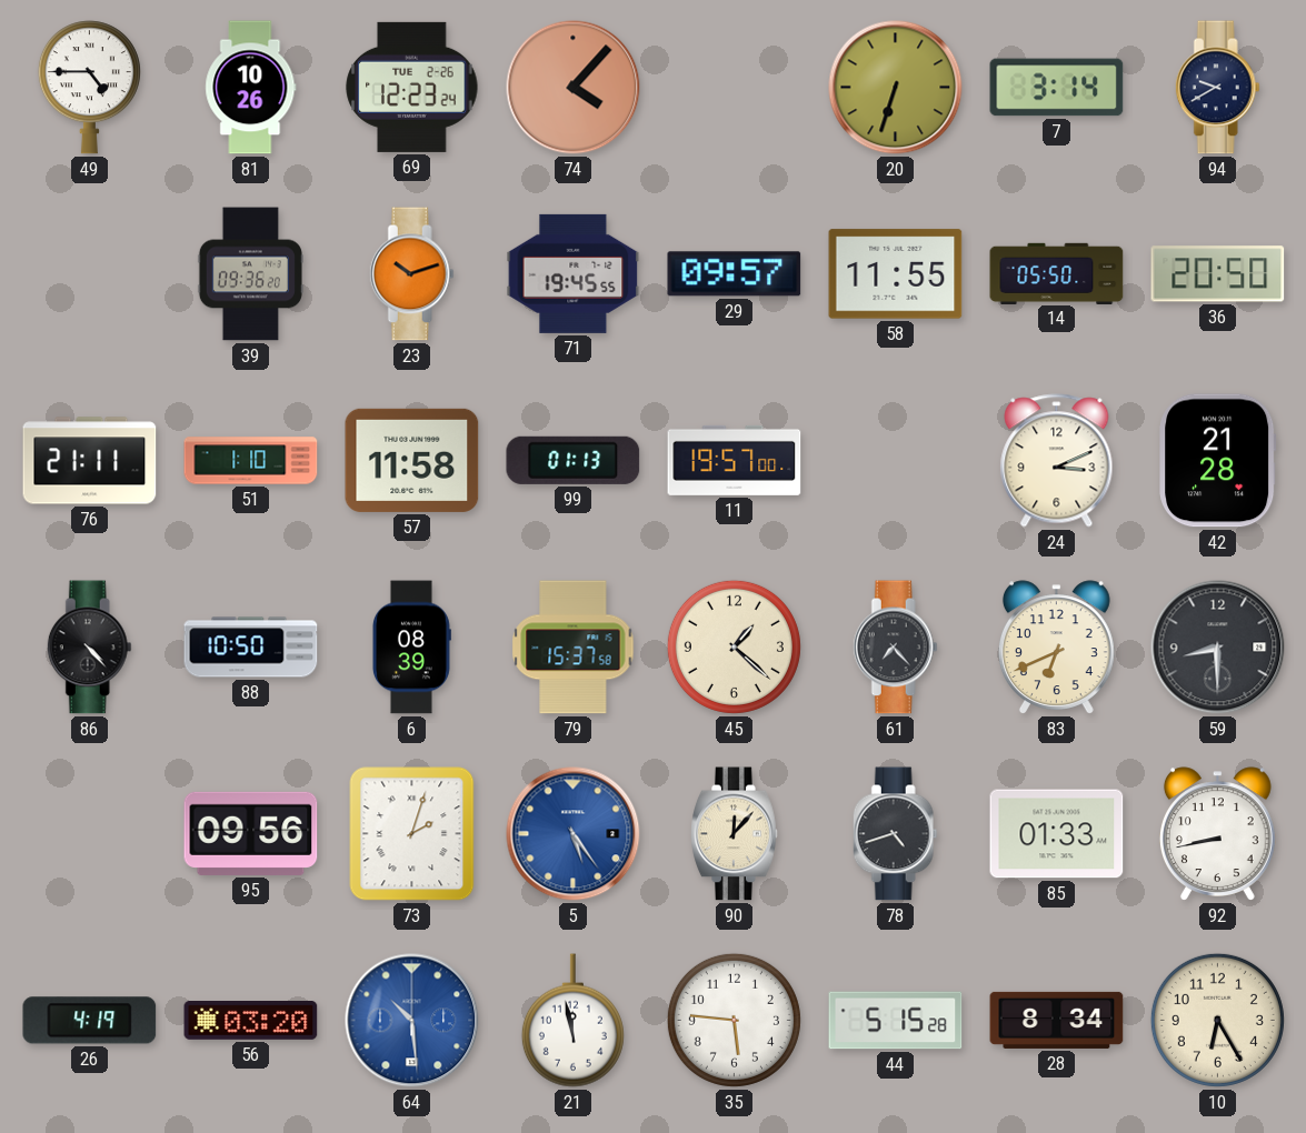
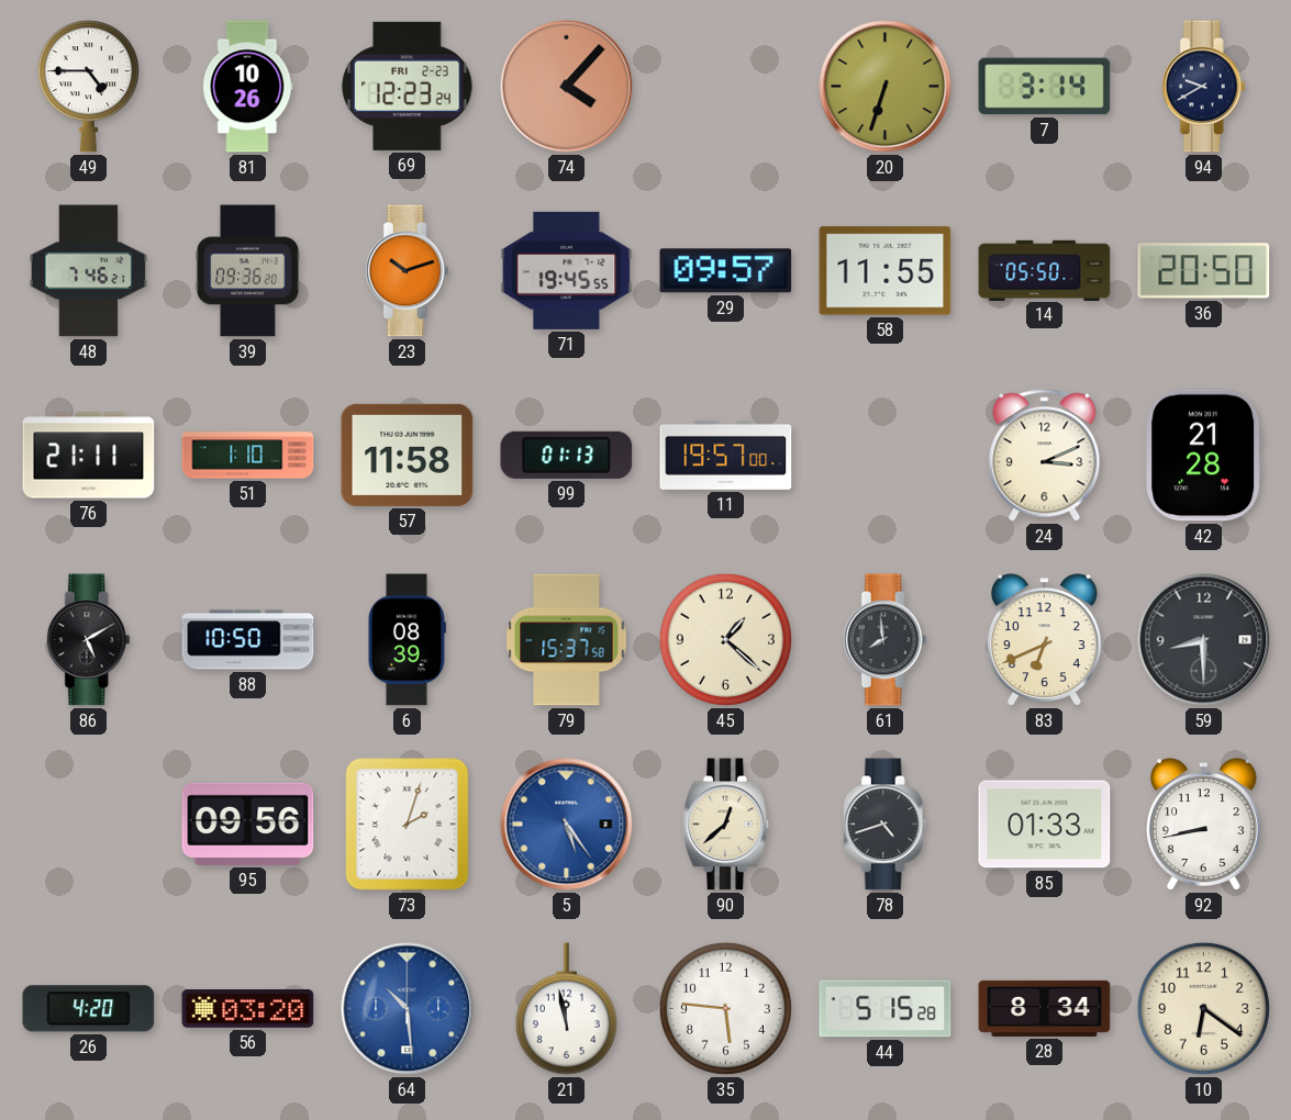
69 date: TUE 2-26 -> FRI 2-23 (408, 86)
48: none -> 7:46 (89, 271)
86: 4:23 -> 5:10 (88, 640)
61: 7:23 -> 7:59 (884, 640)
90: 12:07 -> 12:38 (726, 825)
26: 4:19 -> 4:20 (89, 1009)
10: 6:25 -> 6:21 (1203, 1008)
